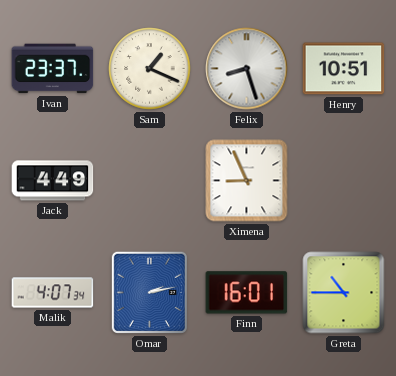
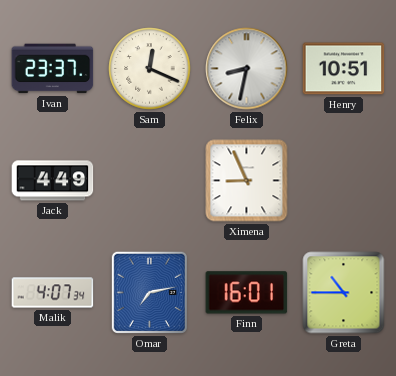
Sam: 1:19 -> 12:19 (150, 69)
Felix: 8:27 -> 8:32 (247, 69)
Omar: 2:13 -> 7:13 (149, 292)
